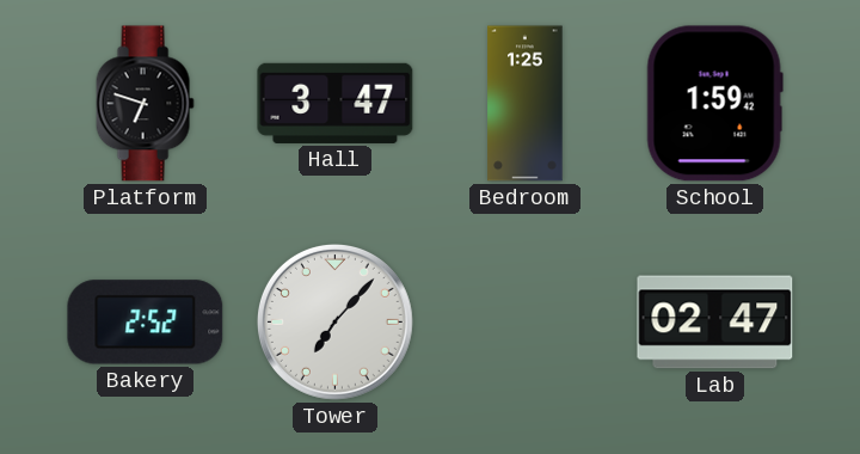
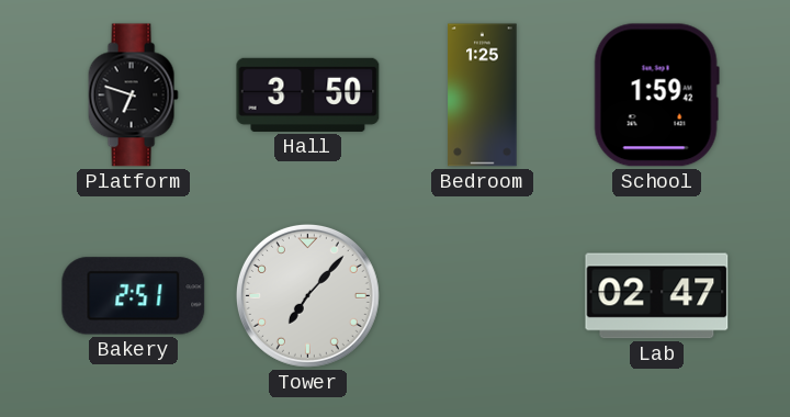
Hall: 3:47 -> 3:50 (308, 94)
Bakery: 2:52 -> 2:51 (134, 296)
